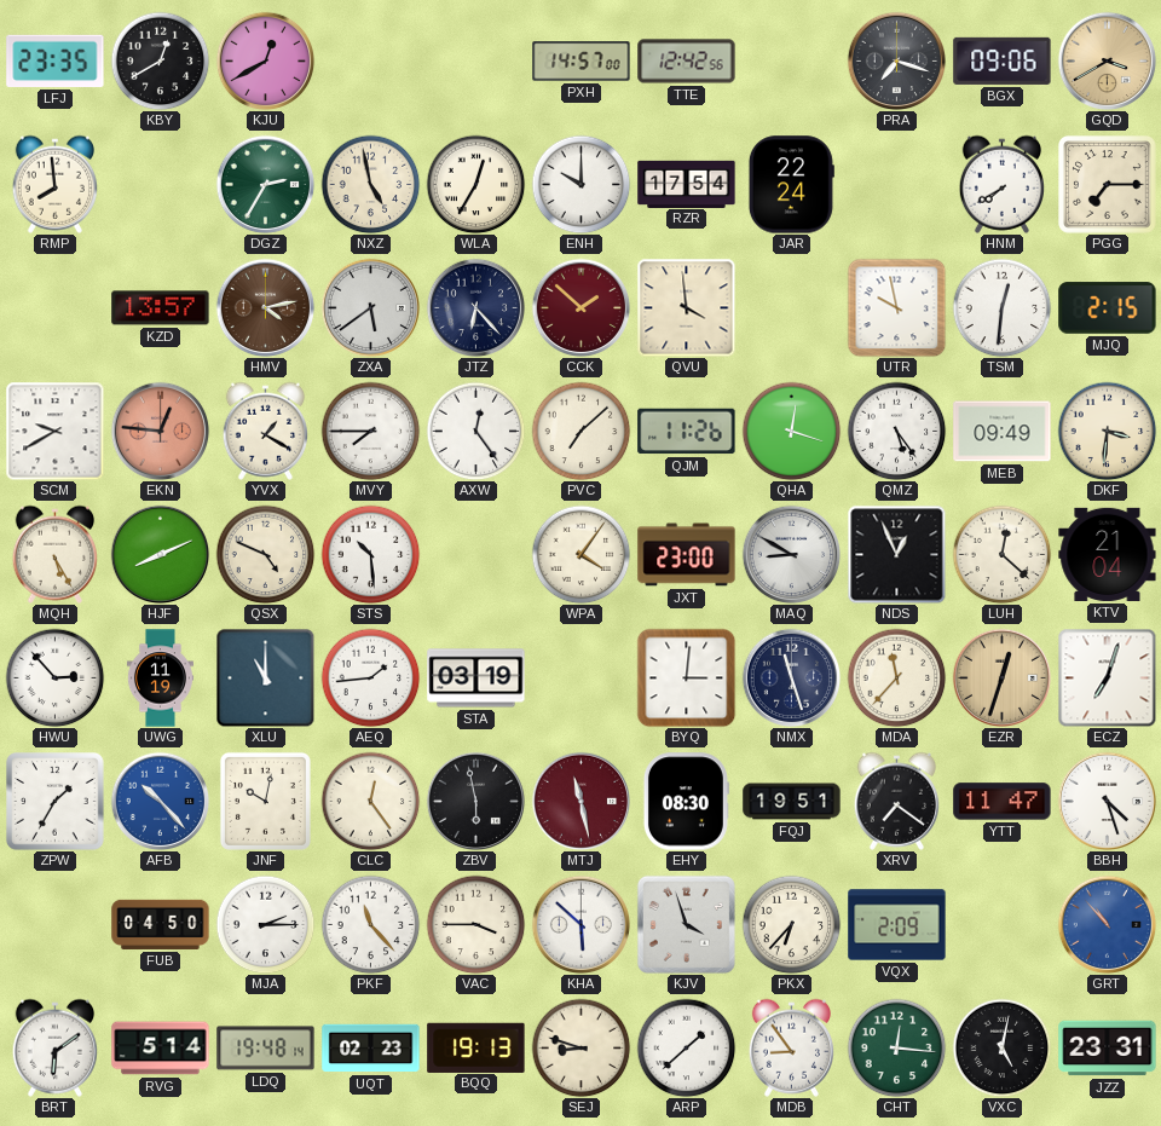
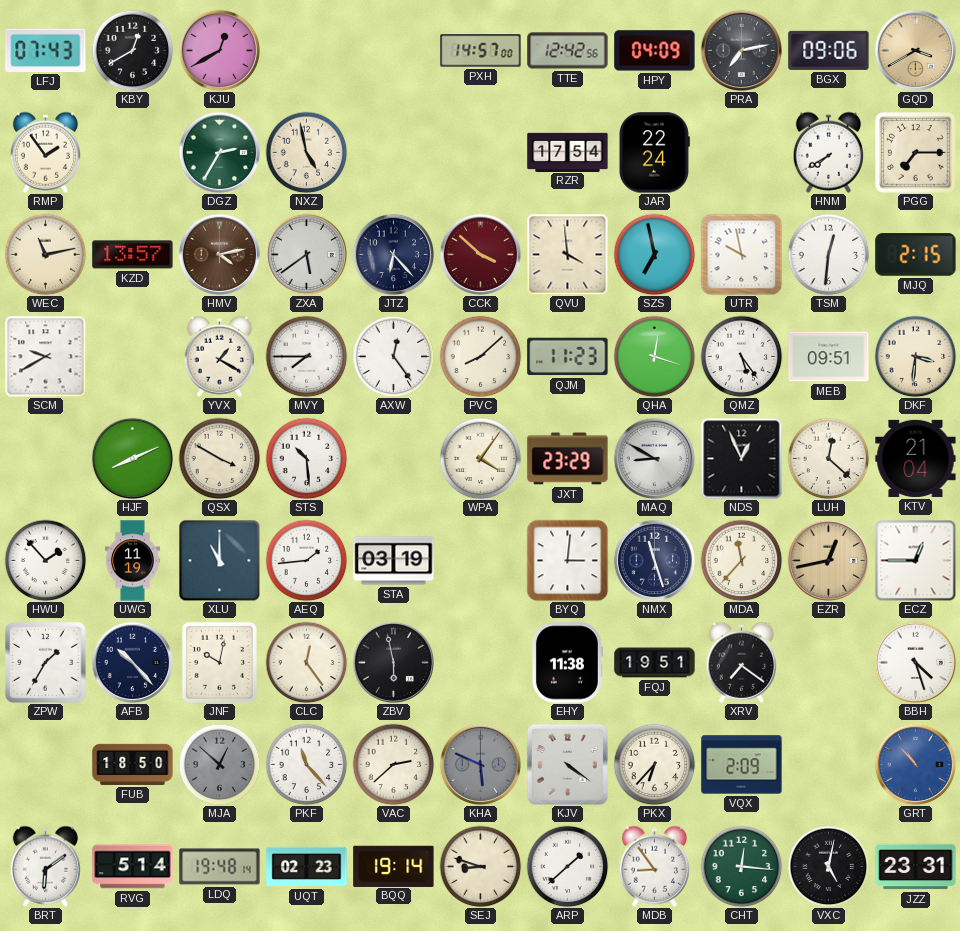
LFJ: 23:35 -> 07:43 (46, 50)
HPY: none -> 04:09 (655, 51)
PRA: 7:18 -> 7:13 (741, 50)
RMP: 7:59 -> 1:54 (45, 152)
WLA: 12:35 -> none (475, 184)
ENH: 10:00 -> none (580, 184)
WEC: none -> 11:13 (45, 254)
CCK: 1:52 -> 3:52 (480, 254)
SZS: none -> 6:58 (654, 254)
EKN: 12:46 -> none (160, 431)
PVC: 7:08 -> 8:08 (480, 356)
QJM: 11:26 -> 11:23 (568, 357)
MEB: 09:49 -> 09:51 (829, 357)
MQH: 5:25 -> none (54, 554)
QSX: 4:49 -> 3:50 (219, 458)
JXT: 23:00 -> 23:29 (568, 459)
HWU: 2:53 -> 1:53 (45, 560)
EZR: 12:33 -> 12:43 (828, 560)
ECZ: 7:03 -> 12:45 (915, 560)
AFB dial: blue -> navy (132, 662)
MTJ: 11:28 -> none (580, 801)
EHY: 08:30 -> 11:38 (567, 663)
YTT: 11:47 -> none (1003, 802)
FUB: 04:50 -> 18:50 (133, 764)
MJA: 2:15 -> 12:52 (219, 764)
MJA dial: white -> grey (219, 764)
VAC: 3:45 -> 2:38 (393, 764)
KHA: 5:52 -> 5:49 (480, 764)
KHA dial: white -> grey (480, 764)
KJV: 3:57 -> 4:21 (567, 764)
BQQ: 19:13 -> 19:14 (394, 866)
